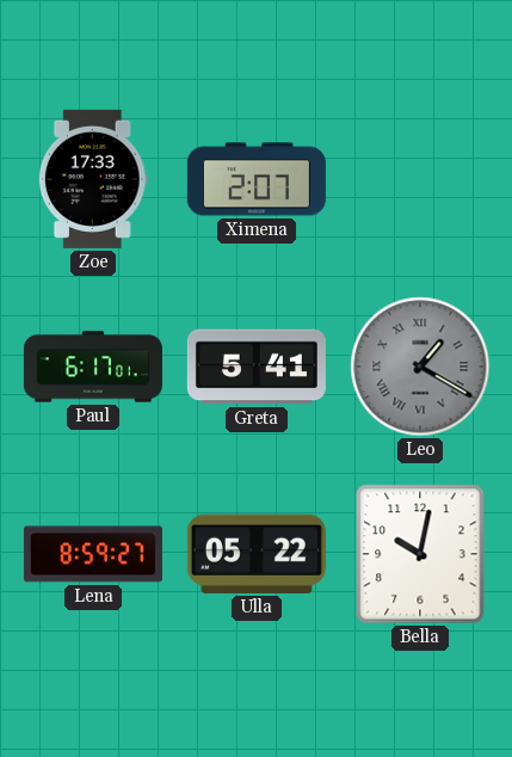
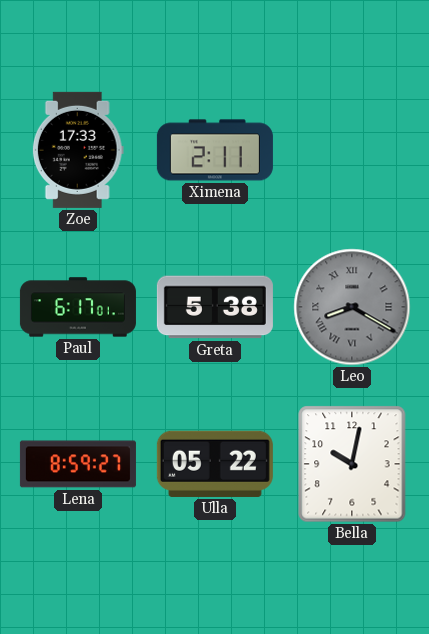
Ximena: 2:07 -> 2:11 (215, 150)
Greta: 5:41 -> 5:38 (215, 307)
Leo: 1:20 -> 8:20 (352, 307)
